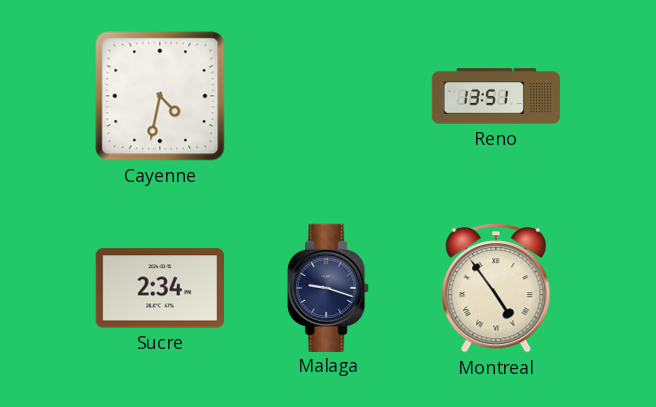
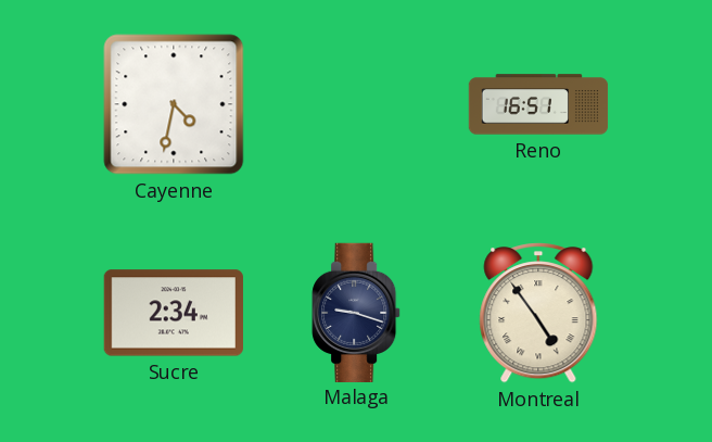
Reno: 13:51 -> 16:51 (538, 104)
